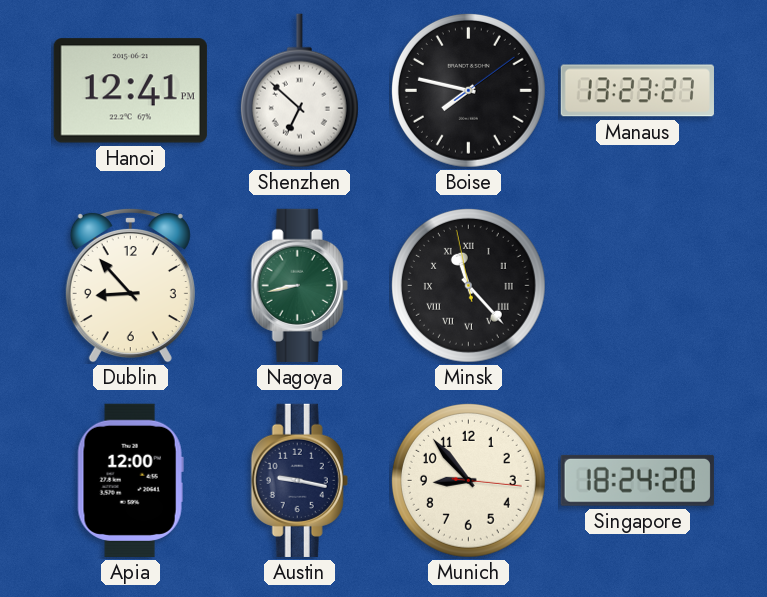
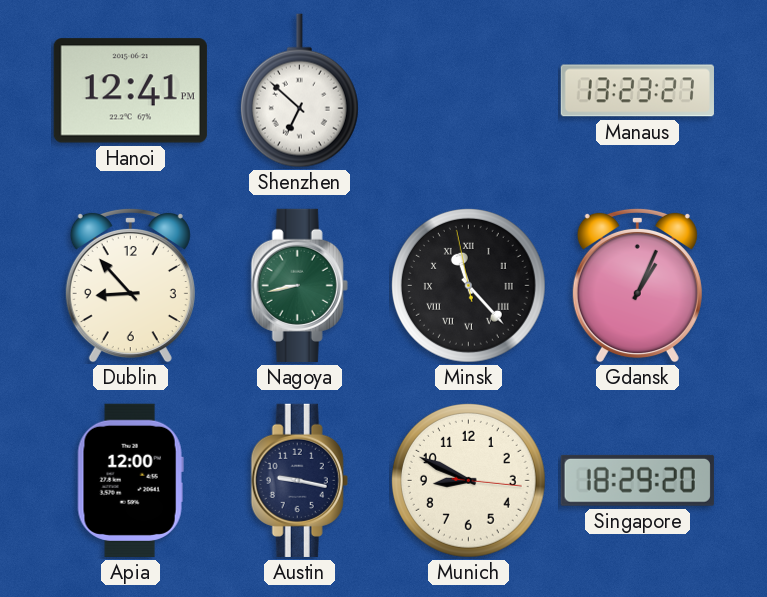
Boise: 7:47 -> none (468, 90)
Gdansk: none -> 1:04 (637, 285)
Munich: 8:53 -> 8:49 (468, 480)
Singapore: 18:24 -> 18:29 (637, 480)
